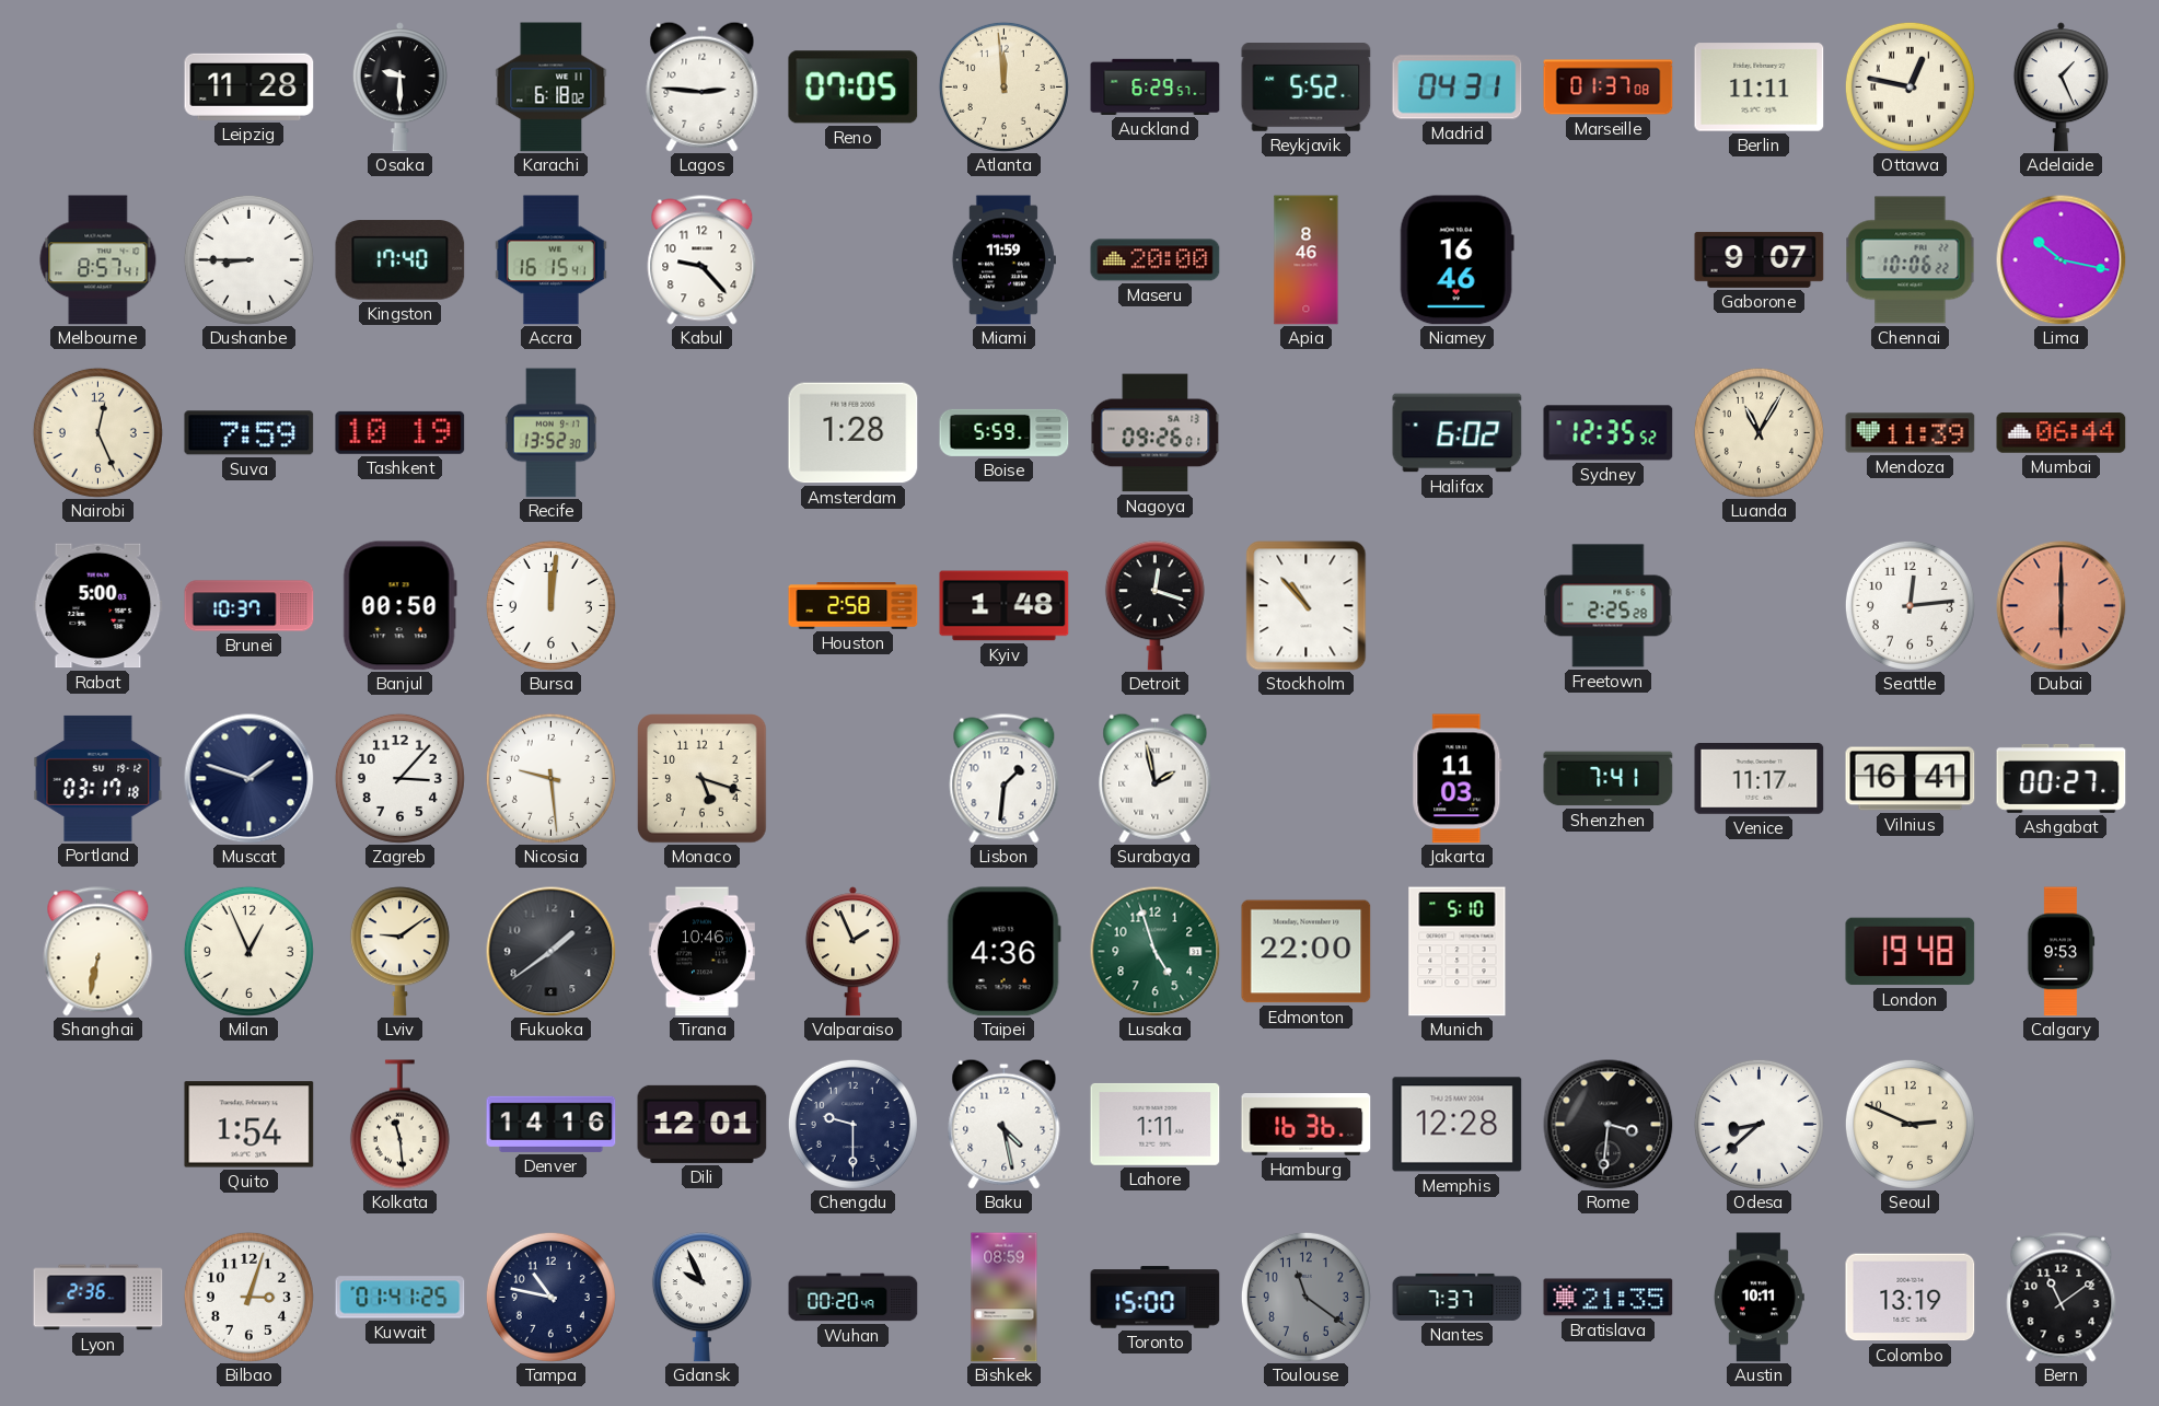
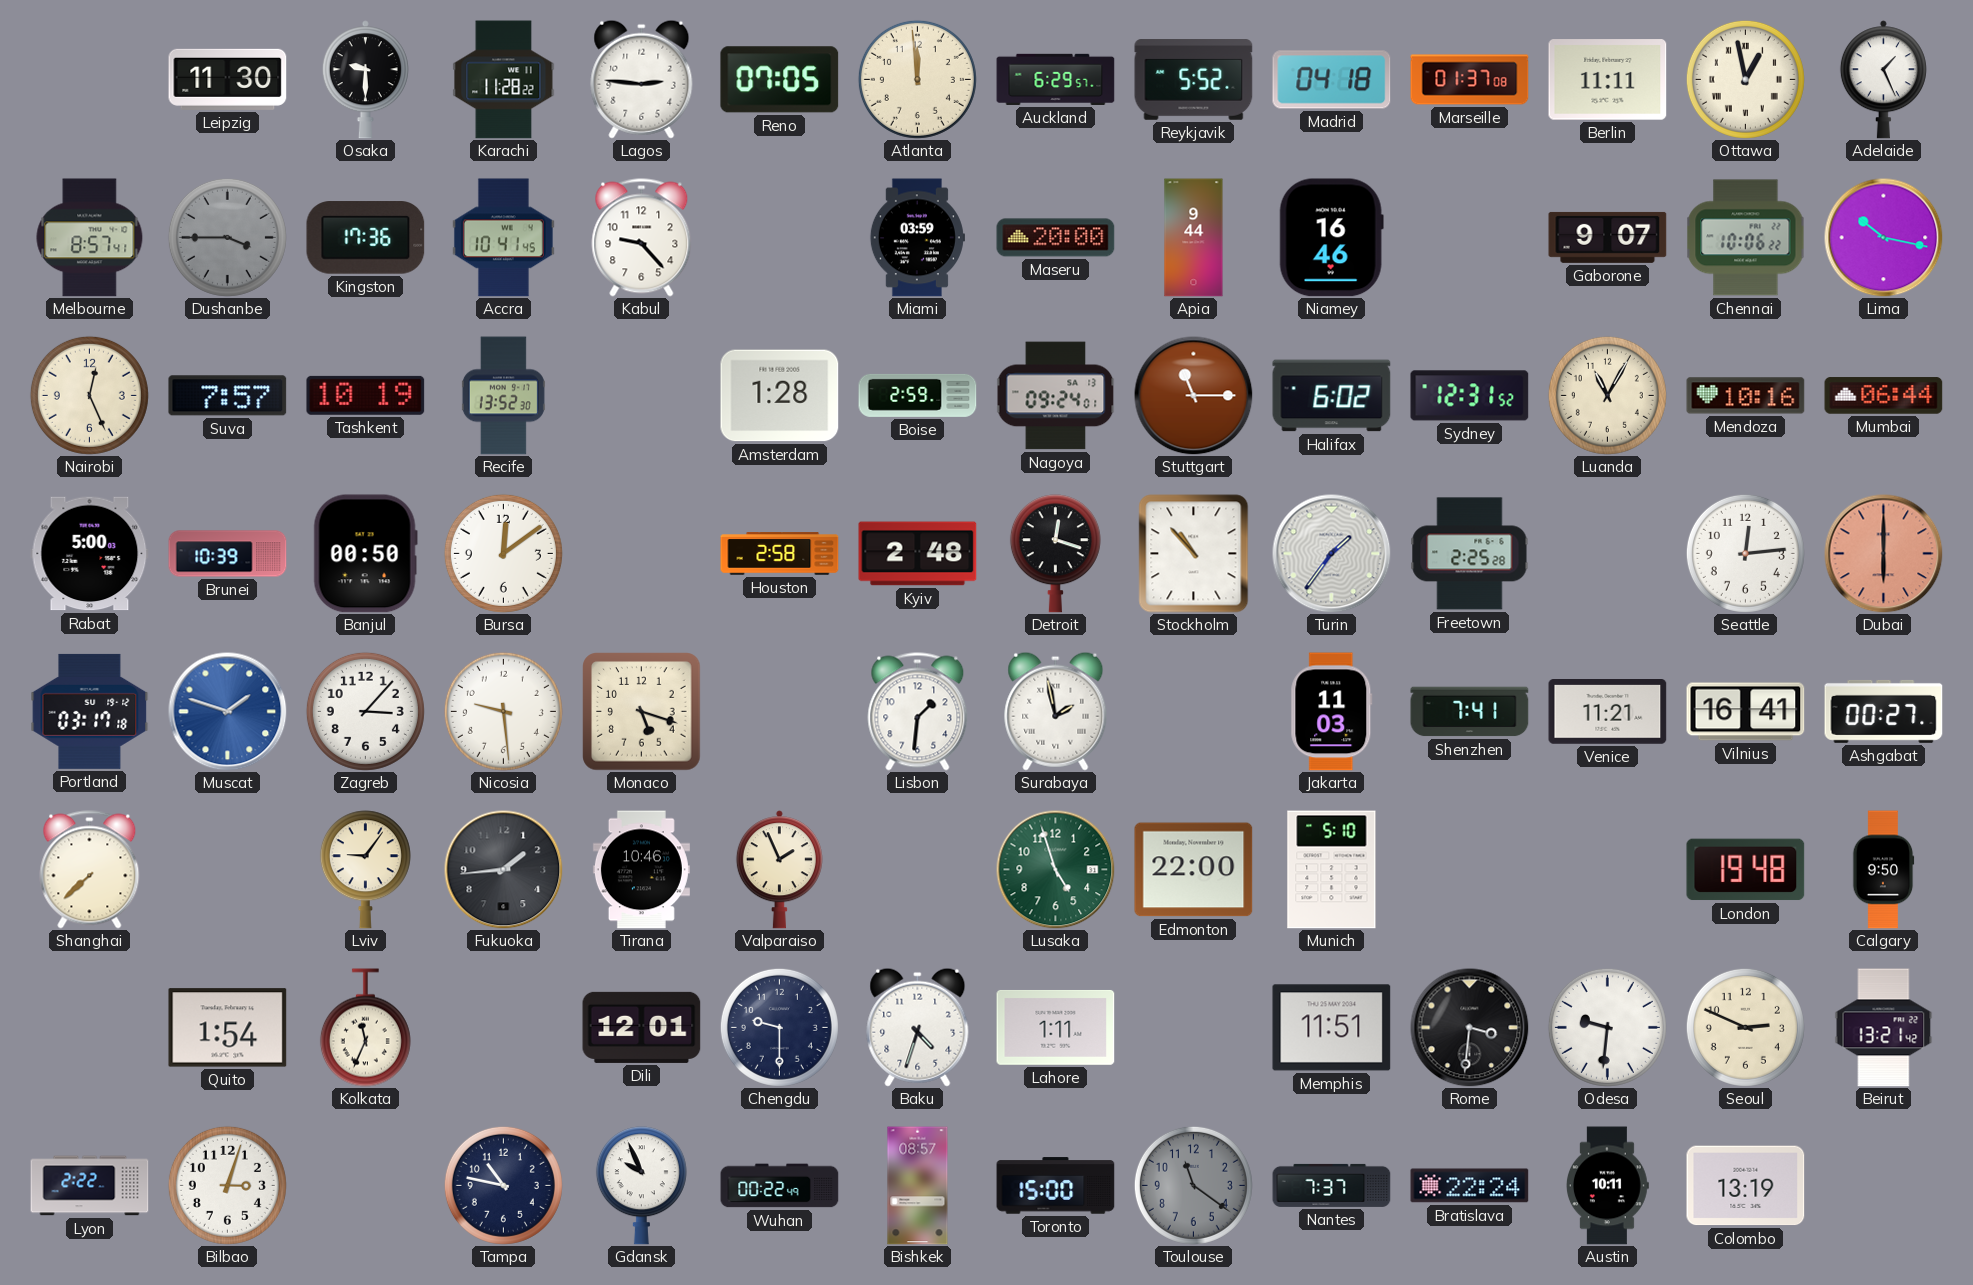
Leipzig: 11:28 -> 11:30 (228, 79)
Karachi: 6:18 -> 11:28 (504, 80)
Madrid: 04:31 -> 04:18 (1332, 80)
Ottawa: 12:47 -> 12:58 (1745, 79)
Dushanbe: 8:45 -> 3:45 (227, 237)
Dushanbe dial: white -> grey (227, 237)
Kingston: 17:40 -> 17:36 (366, 238)
Accra: 16:15 -> 10:41 (503, 238)
Miami: 11:59 -> 03:59 (917, 238)
Apia: 8:46 -> 9:44 (1194, 238)
Suva: 7:59 -> 7:57 (228, 396)
Boise: 5:59 -> 2:59 (918, 395)
Nagoya: 09:26 -> 09:24 (1055, 396)
Stuttgart: none -> 11:15 (1194, 396)
Sydney: 12:35 -> 12:31 (1470, 396)
Mendoza: 11:39 -> 10:16 (1746, 396)
Brunei: 10:37 -> 10:39 (228, 554)
Bursa: 12:01 -> 12:09 (503, 553)
Kyiv: 1:48 -> 2:48 (918, 554)
Turin: none -> 1:36 (1332, 554)
Muscat dial: navy -> blue (228, 712)
Venice: 11:17 -> 11:21 (1608, 712)
Shanghai: 6:32 -> 7:38 (90, 870)
Milan: 12:56 -> none (248, 951)
Lviv: 9:09 -> 9:06 (365, 870)
Fukuoka: 1:39 -> 1:44 (504, 870)
Taipei: 4:36 -> none (1003, 952)
Calgary: 9:53 -> 9:50 (1883, 870)
Kolkata: 11:29 -> 11:34 (365, 1028)
Denver: 14:16 -> none (552, 1124)
Baku: 4:28 -> 4:33 (918, 1027)
Hamburg: 16:36 -> none (1307, 1125)
Memphis: 12:28 -> 11:51 (1332, 1028)
Odesa: 8:38 -> 9:31 (1607, 1027)
Beirut: none -> 13:21 (1884, 1028)
Lyon: 2:36 -> 2:22 (90, 1186)
Kuwait: 01:41 -> none (401, 1298)
Wuhan: 00:20 -> 00:22 (780, 1186)
Bishkek: 08:59 -> 08:57 (918, 1186)
Bratislava: 21:35 -> 22:24 (1470, 1186)
Bern: 11:09 -> none (2062, 1298)
